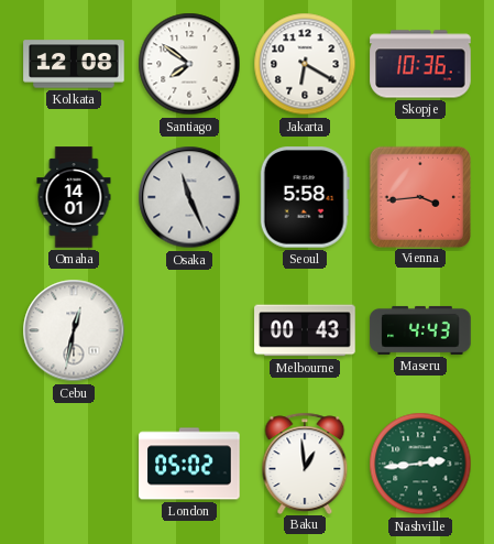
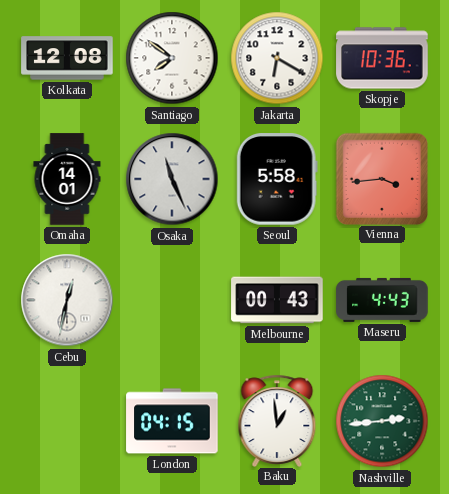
London: 05:02 -> 04:15 (172, 421)
